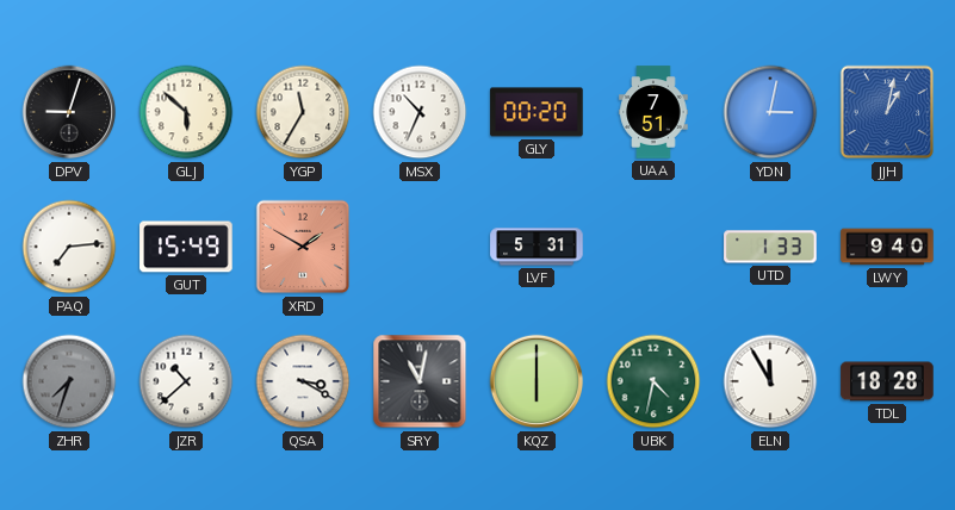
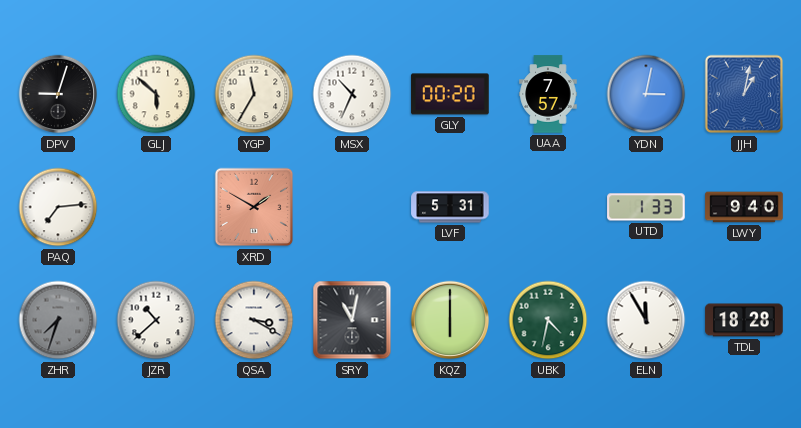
UAA: 7:51 -> 7:57 (548, 94)
GUT: 15:49 -> none (186, 247)
